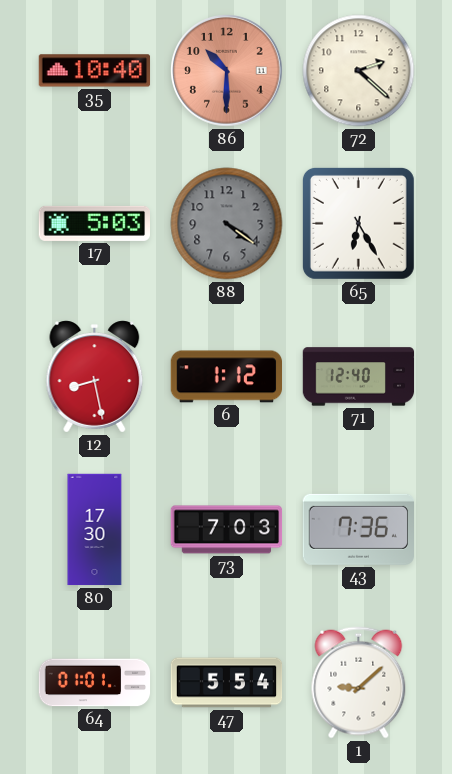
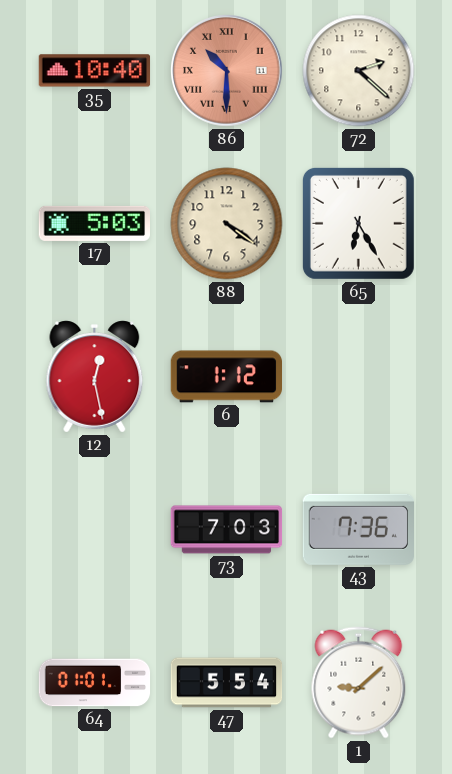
86 numerals: Arabic -> Roman (227, 71)
88 dial: grey -> cream (227, 224)
12: 8:28 -> 12:28 (95, 377)
71: 12:40 -> none (359, 377)
80: 17:30 -> none (95, 530)
